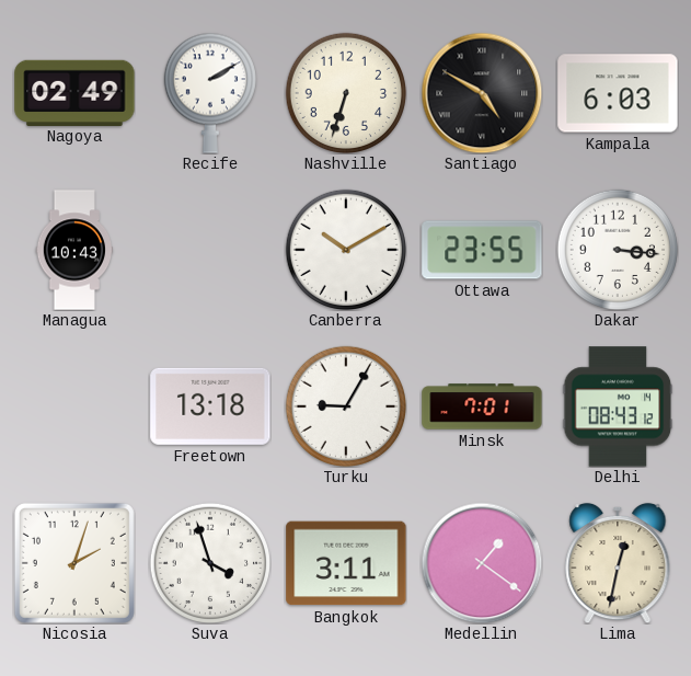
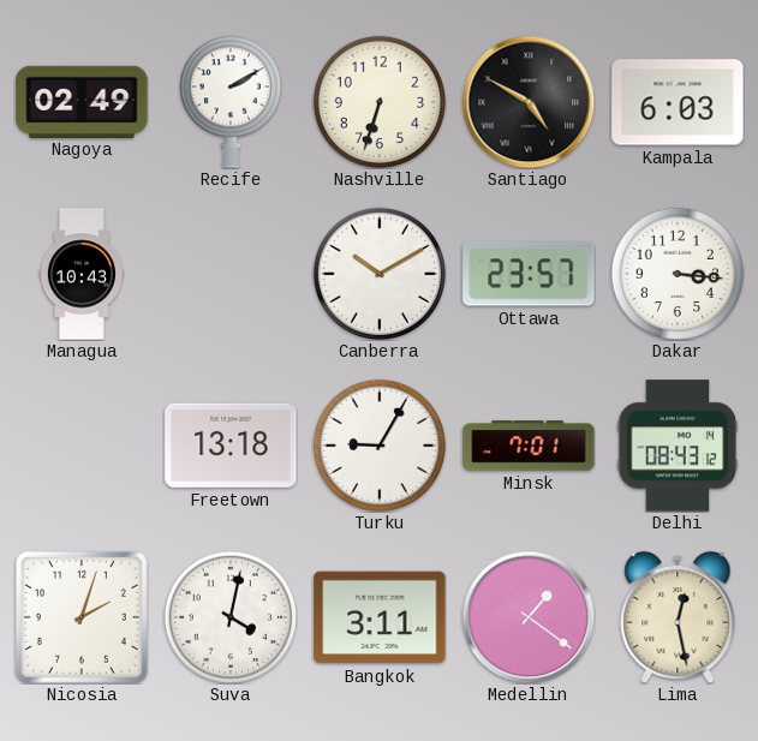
Ottawa: 23:55 -> 23:57 (529, 274)
Suva: 3:57 -> 4:02 (229, 616)
Lima: 12:32 -> 12:28 (678, 617)
